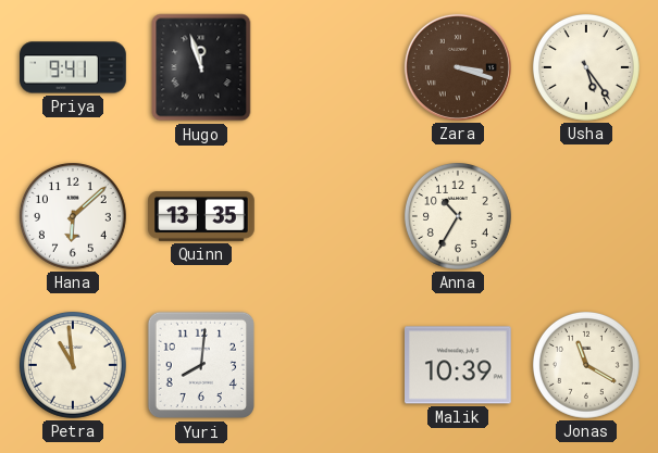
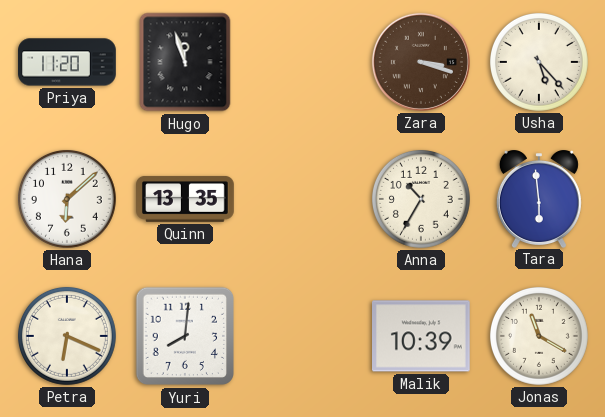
Priya: 9:41 -> 11:20 (67, 62)
Usha: 5:24 -> 5:23 (539, 62)
Tara: none -> 5:59 (539, 199)
Petra: 10:59 -> 6:19 (67, 336)
